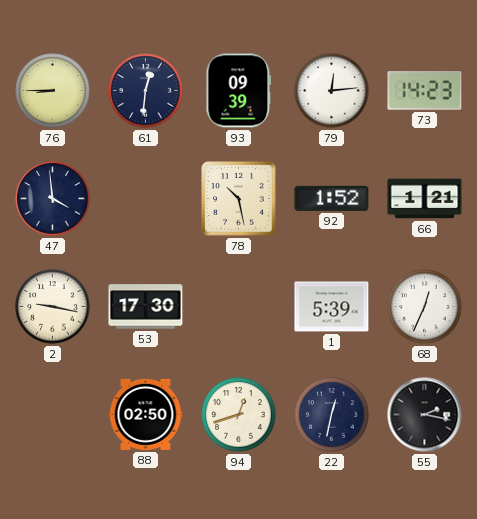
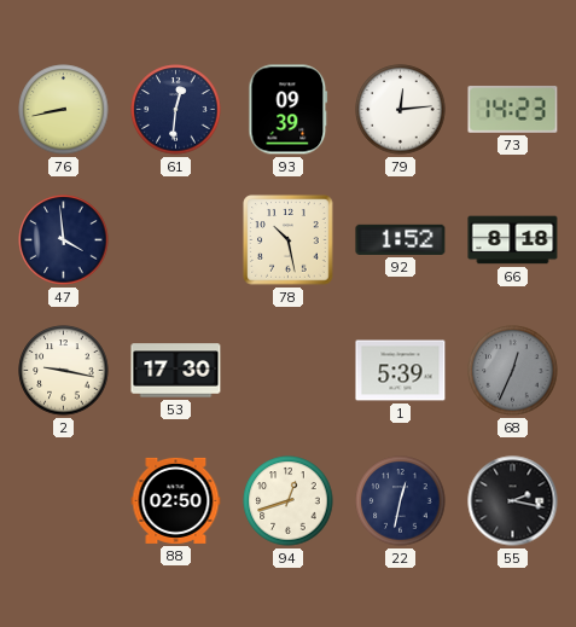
76: 8:45 -> 8:43 (64, 110)
66: 1:21 -> 8:18 (513, 240)
68 dial: white -> grey (513, 371)
